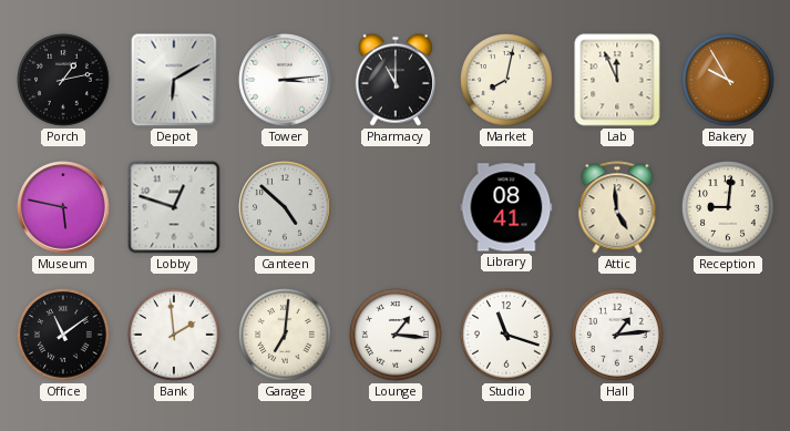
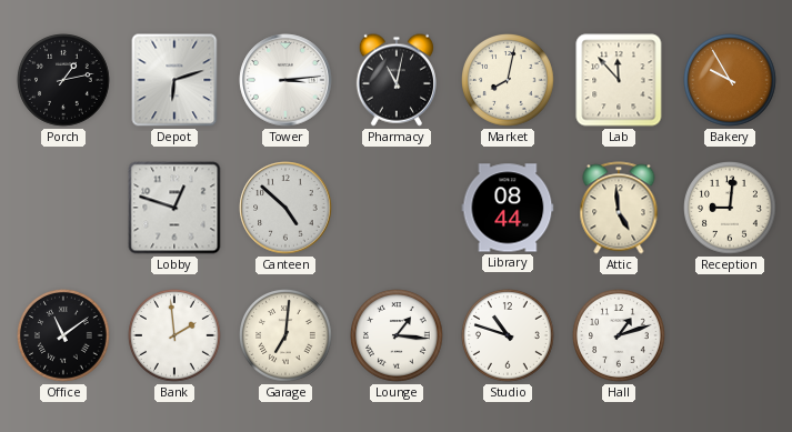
Depot: 6:10 -> 6:12 (174, 80)
Pharmacy: 11:00 -> 11:02 (397, 80)
Lab: 11:56 -> 11:53 (619, 80)
Museum: 5:47 -> none (63, 207)
Library: 08:41 -> 08:44 (508, 208)
Studio: 11:18 -> 10:48 (509, 336)
Hall: 1:14 -> 1:12 (620, 336)
